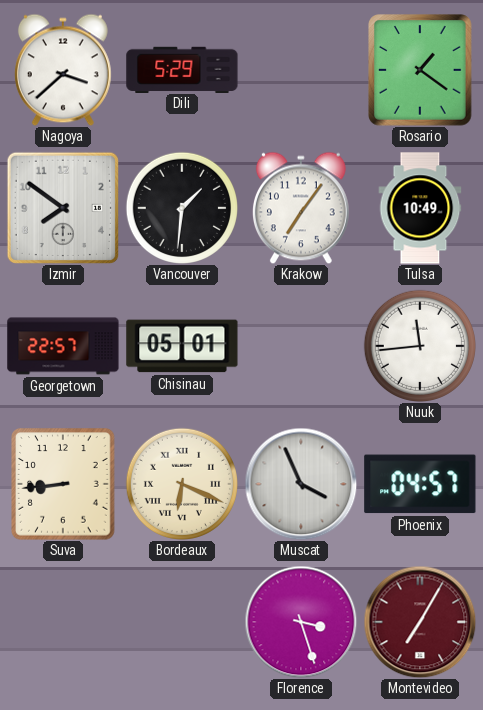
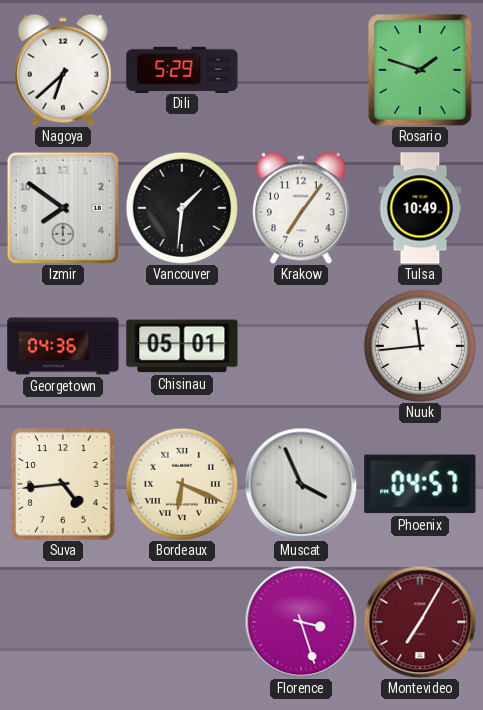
Nagoya: 3:38 -> 6:38 (63, 70)
Rosario: 1:21 -> 1:48 (421, 71)
Georgetown: 22:57 -> 04:36 (63, 346)
Suva: 8:44 -> 4:44 (64, 484)
